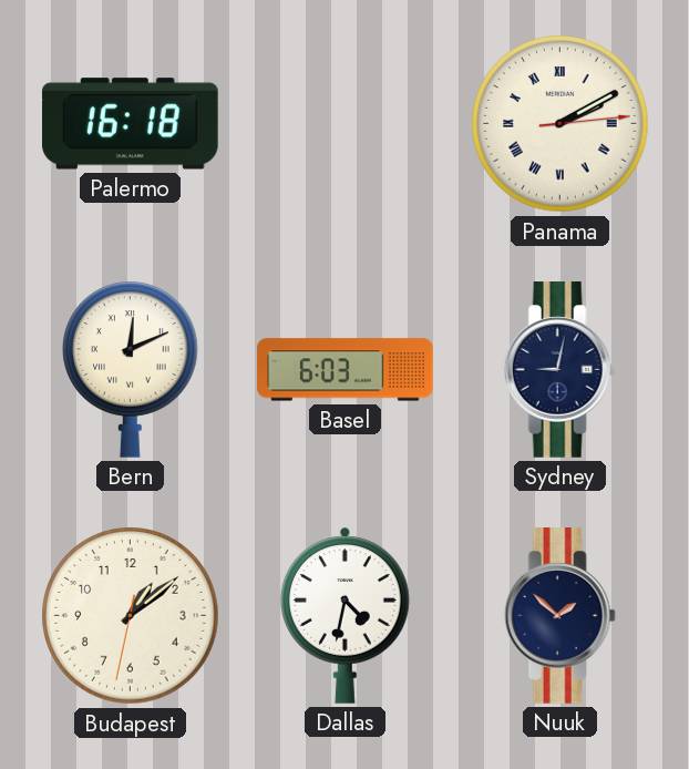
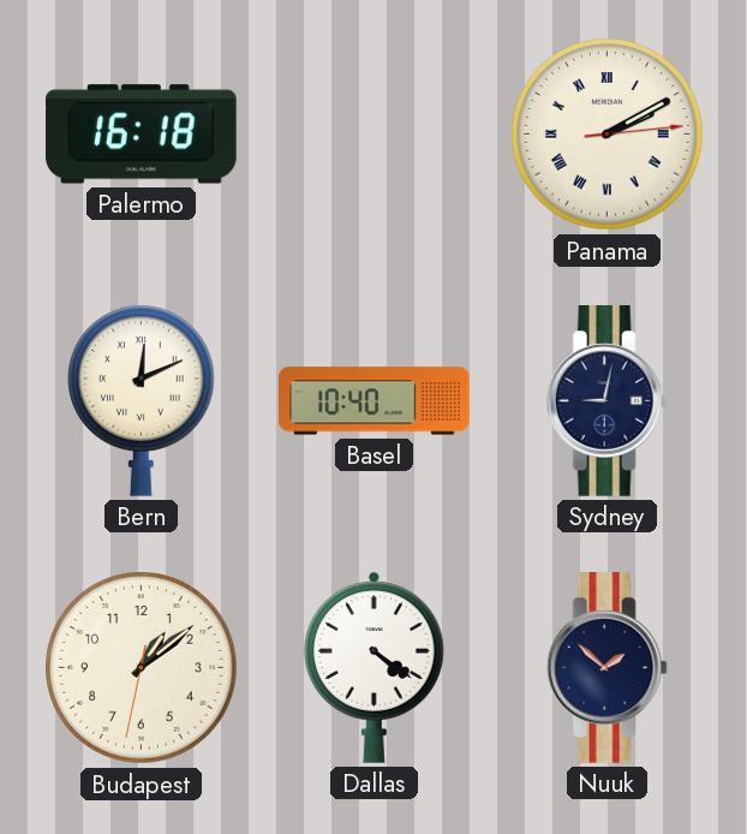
Basel: 6:03 -> 10:40 (375, 401)
Dallas: 4:32 -> 4:21 (375, 667)
